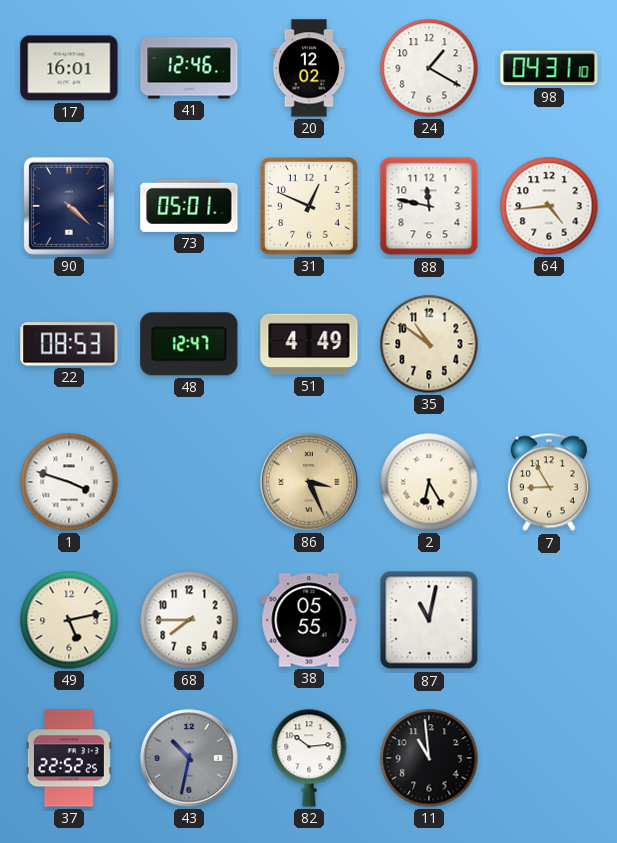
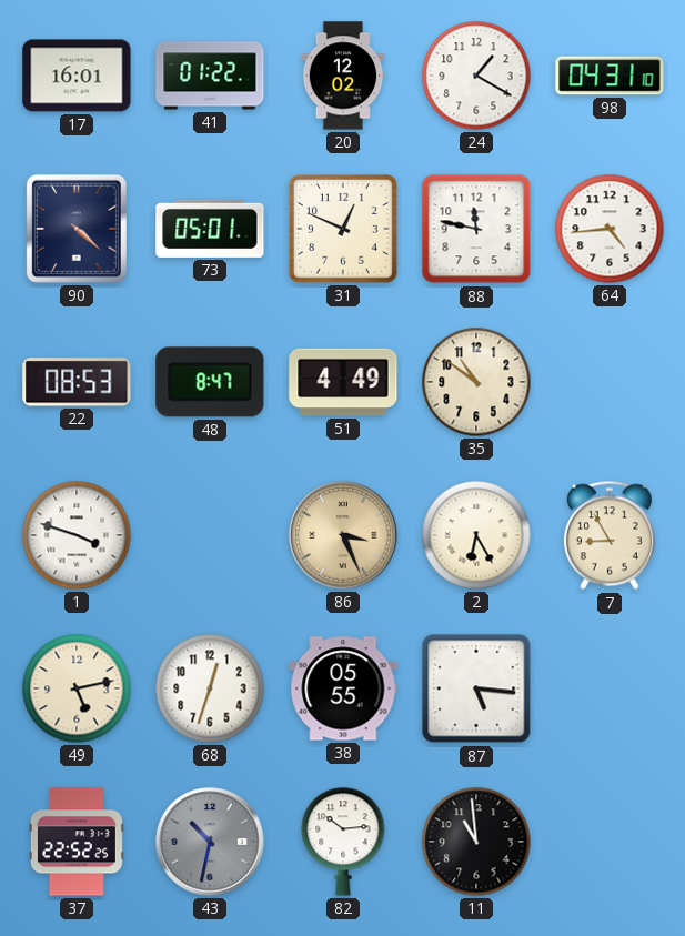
41: 12:46 -> 01:22 (210, 76)
48: 12:47 -> 8:47 (210, 382)
68: 7:45 -> 12:33 (210, 688)
87: 11:02 -> 5:16 (476, 688)
